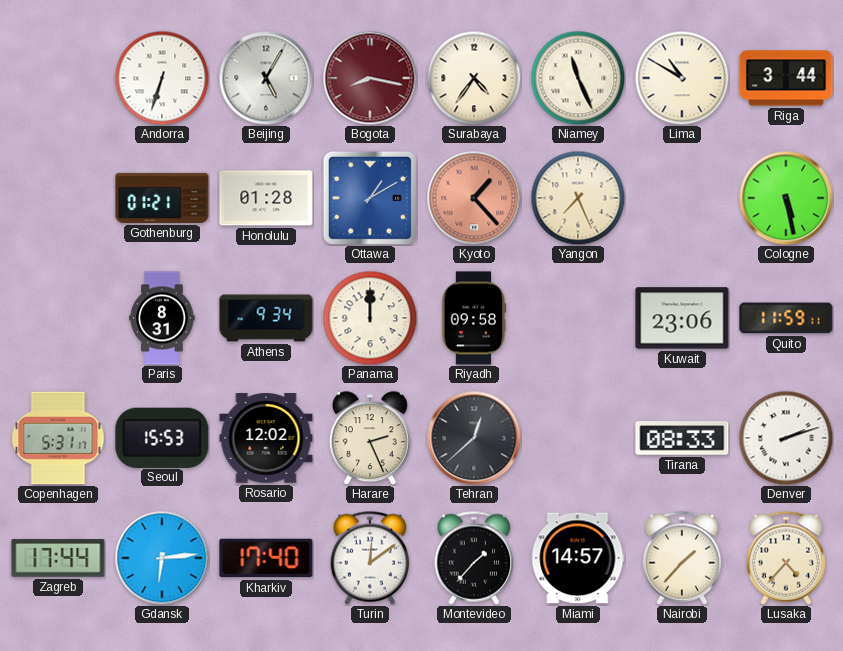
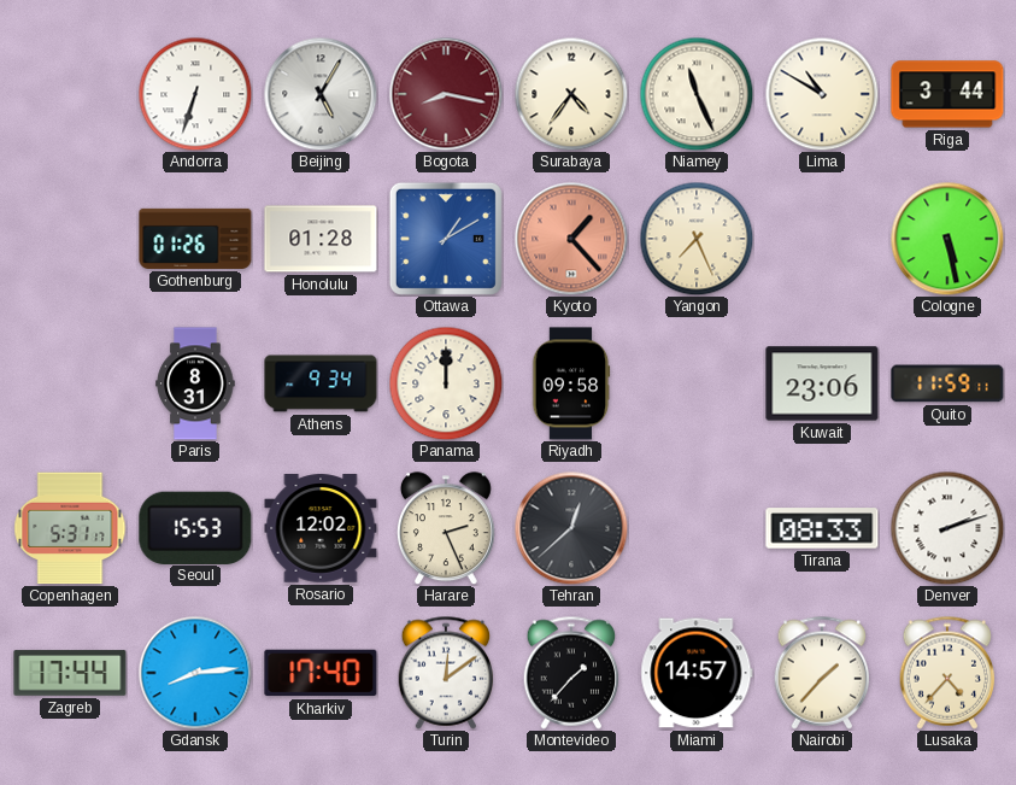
Gothenburg: 01:21 -> 01:26 (195, 239)
Gdansk: 6:14 -> 8:14 (195, 673)
